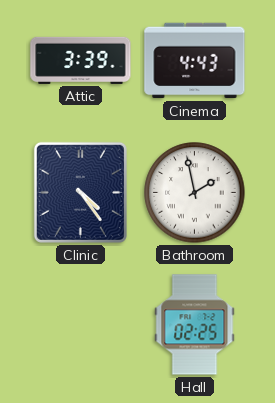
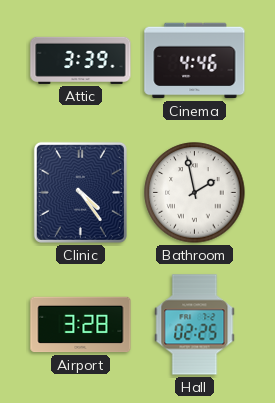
Cinema: 4:43 -> 4:46 (195, 61)
Airport: none -> 3:28 (81, 325)
